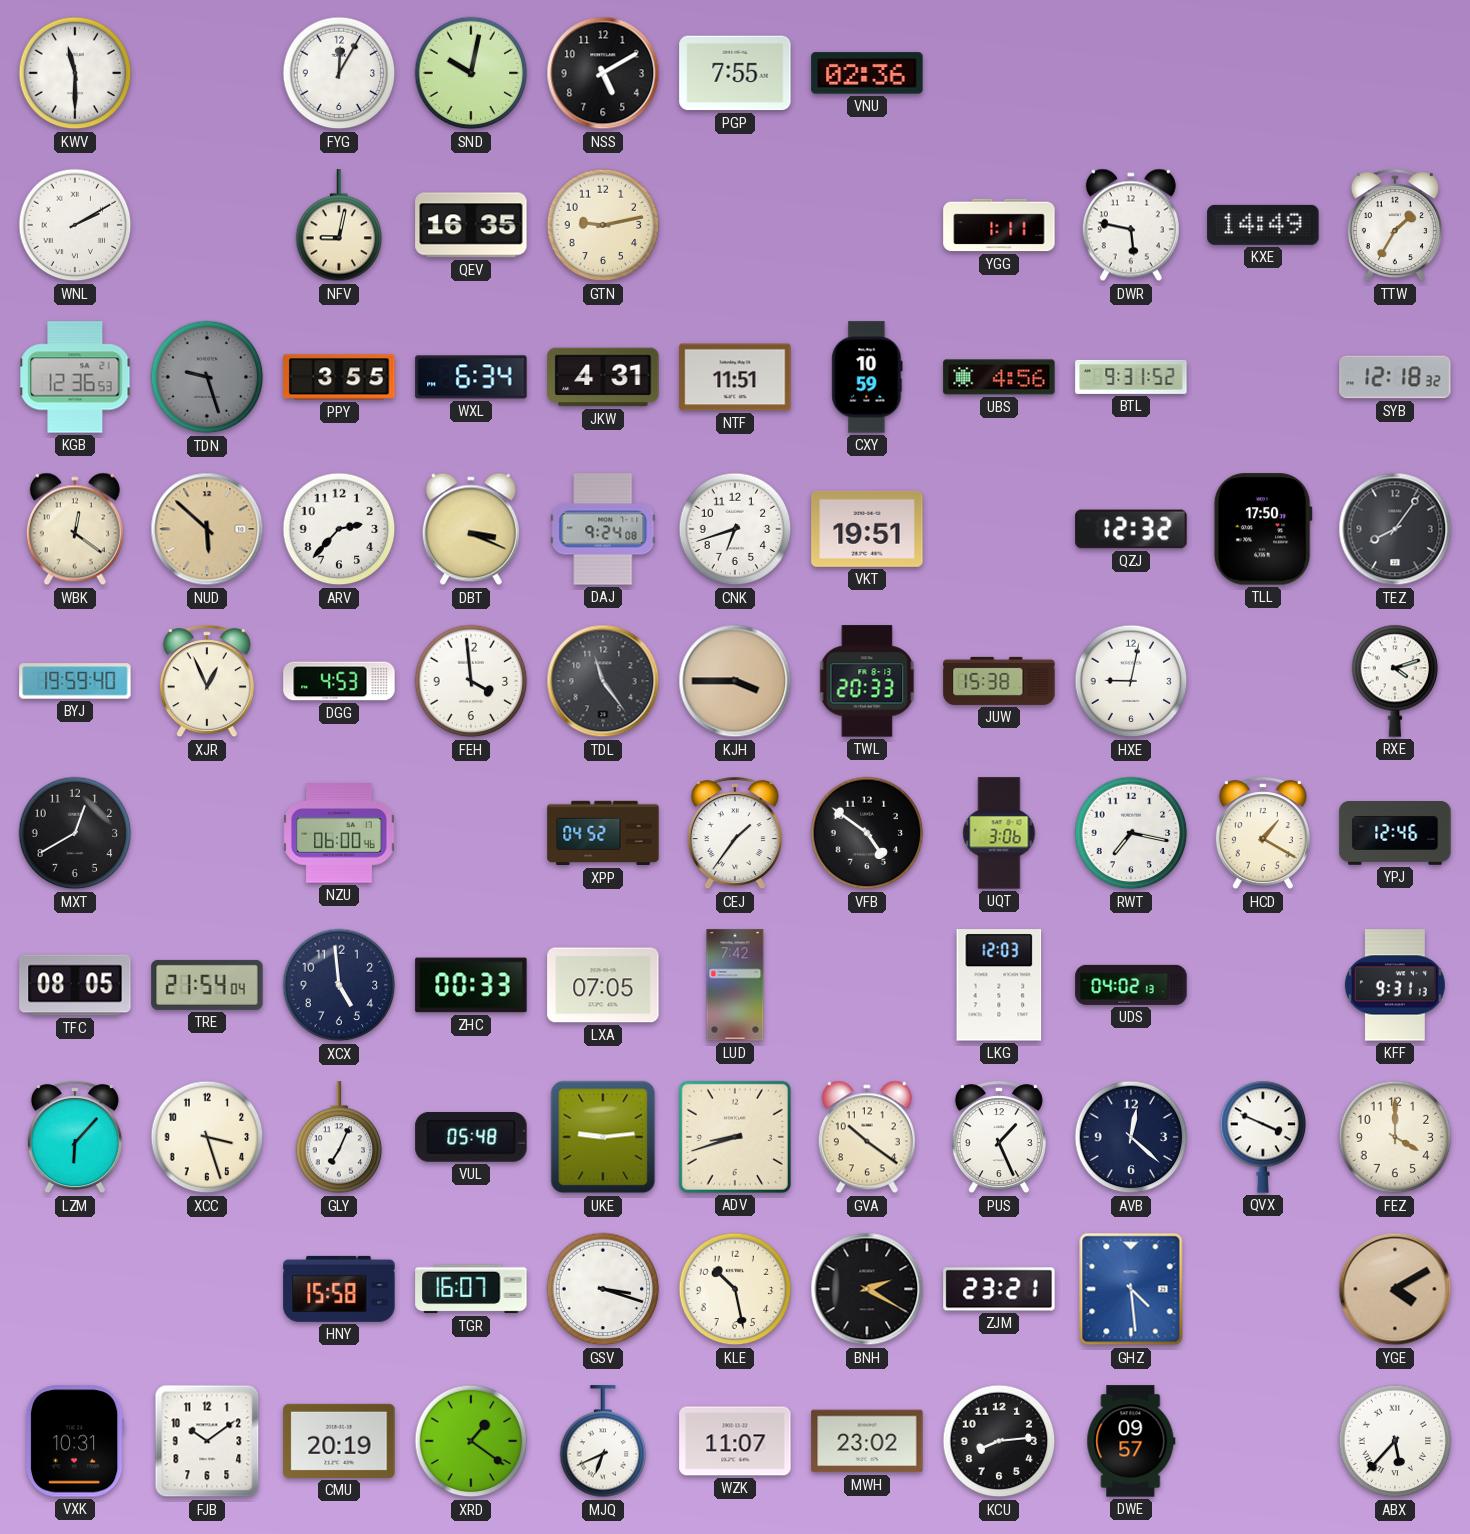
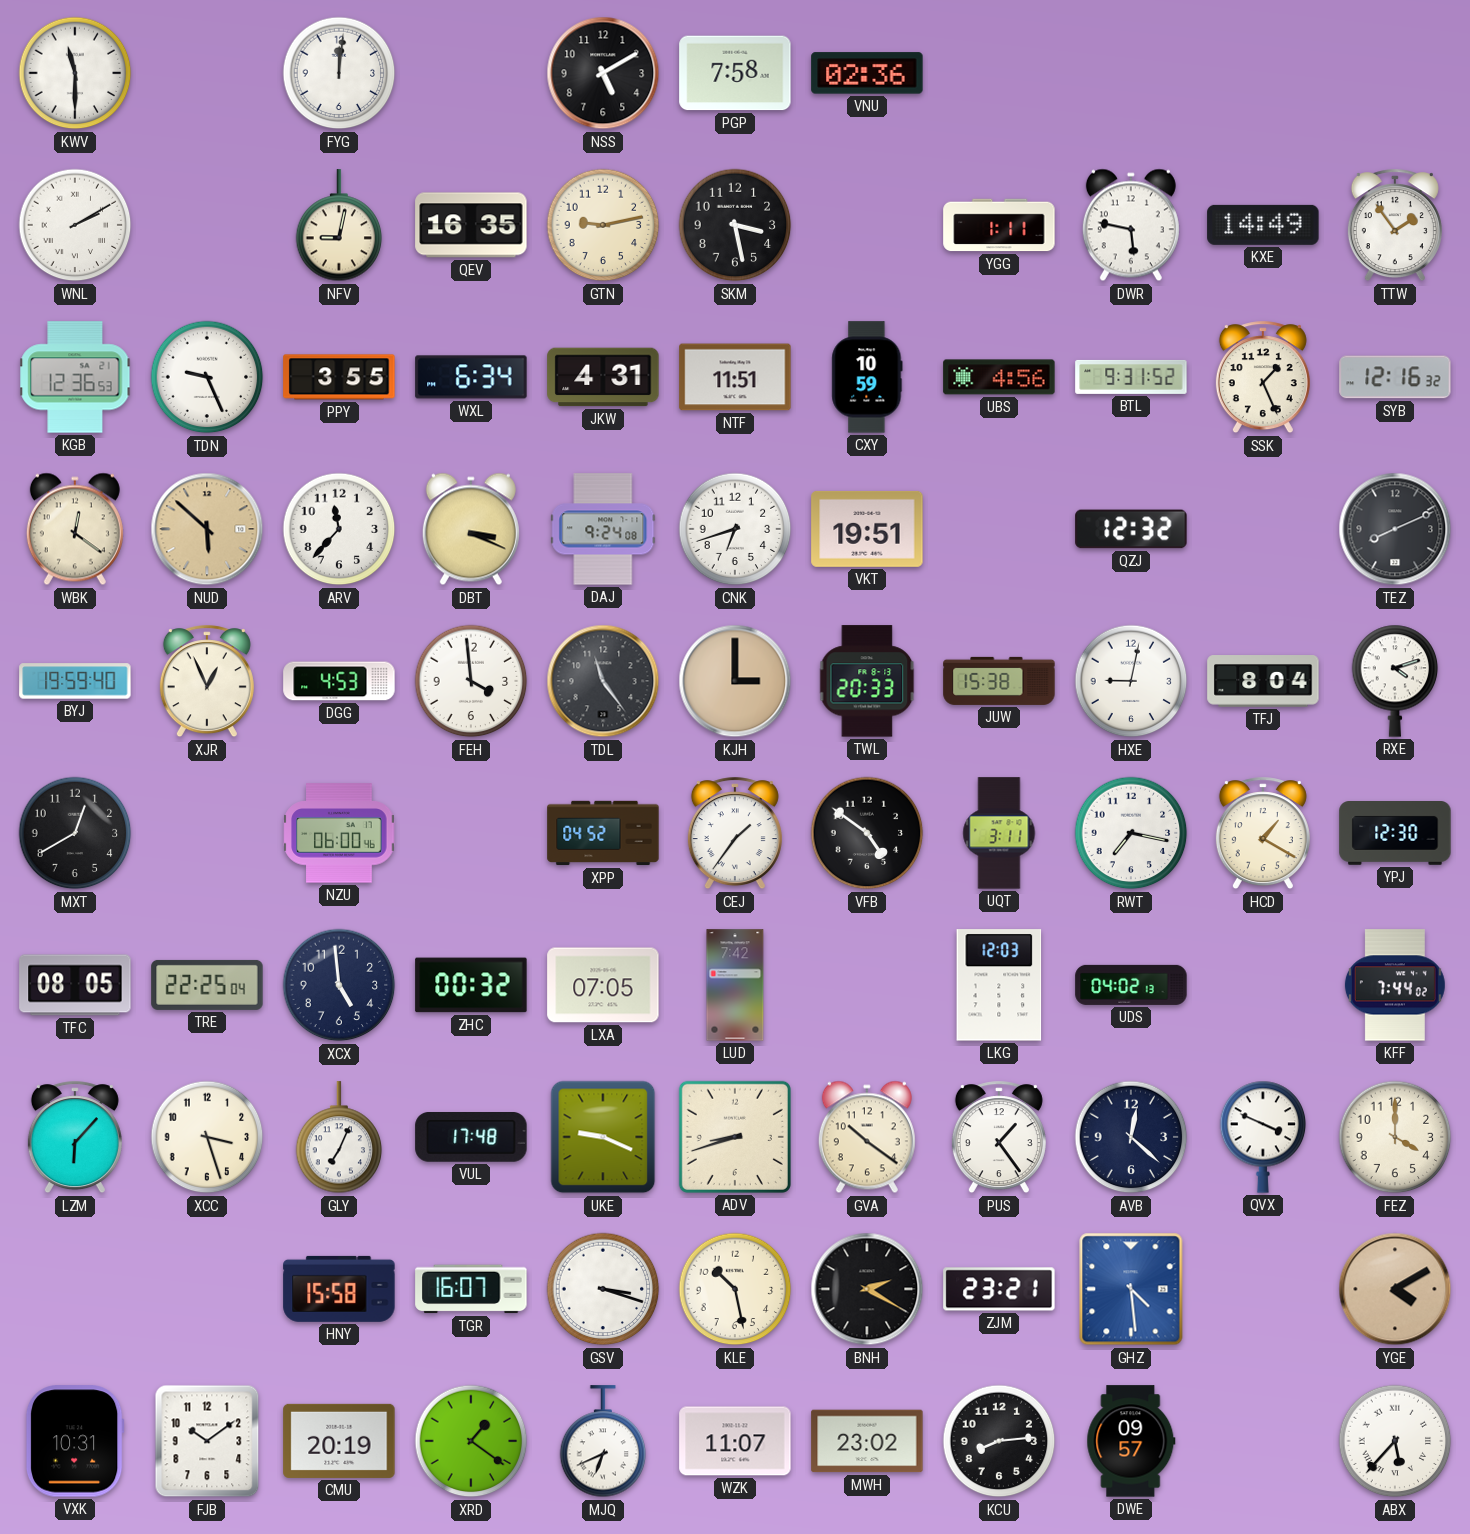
FYG: 12:05 -> 12:01 (339, 73)
SND: 10:02 -> none (471, 73)
PGP: 7:55 -> 7:58 (735, 73)
SKM: none -> 3:28 (735, 225)
TTW: 1:35 -> 1:54 (1395, 226)
TDN: 9:27 -> 9:26 (207, 377)
TDN dial: grey -> white (207, 377)
SSK: none -> 1:26 (1263, 378)
SYB: 12:18 -> 12:16 (1395, 377)
ARV: 2:37 -> 11:37 (339, 529)
TLL: 17:50 -> none (1263, 529)
TEZ: 8:06 -> 8:11 (1395, 529)
KJH: 3:45 -> 3:00 (735, 681)
TFJ: none -> 8:04 (1263, 681)
UQT: 3:06 -> 3:11 (999, 833)
YPJ: 12:46 -> 12:30 (1395, 834)
TRE: 21:54 -> 22:25 (207, 985)
ZHC: 00:33 -> 00:32 (471, 985)
KFF: 9:31 -> 7:44 (1395, 985)
VUL: 05:48 -> 17:48 (471, 1138)
UKE: 9:14 -> 9:19 (603, 1137)
PUS: 1:26 -> 1:24 (999, 1138)
